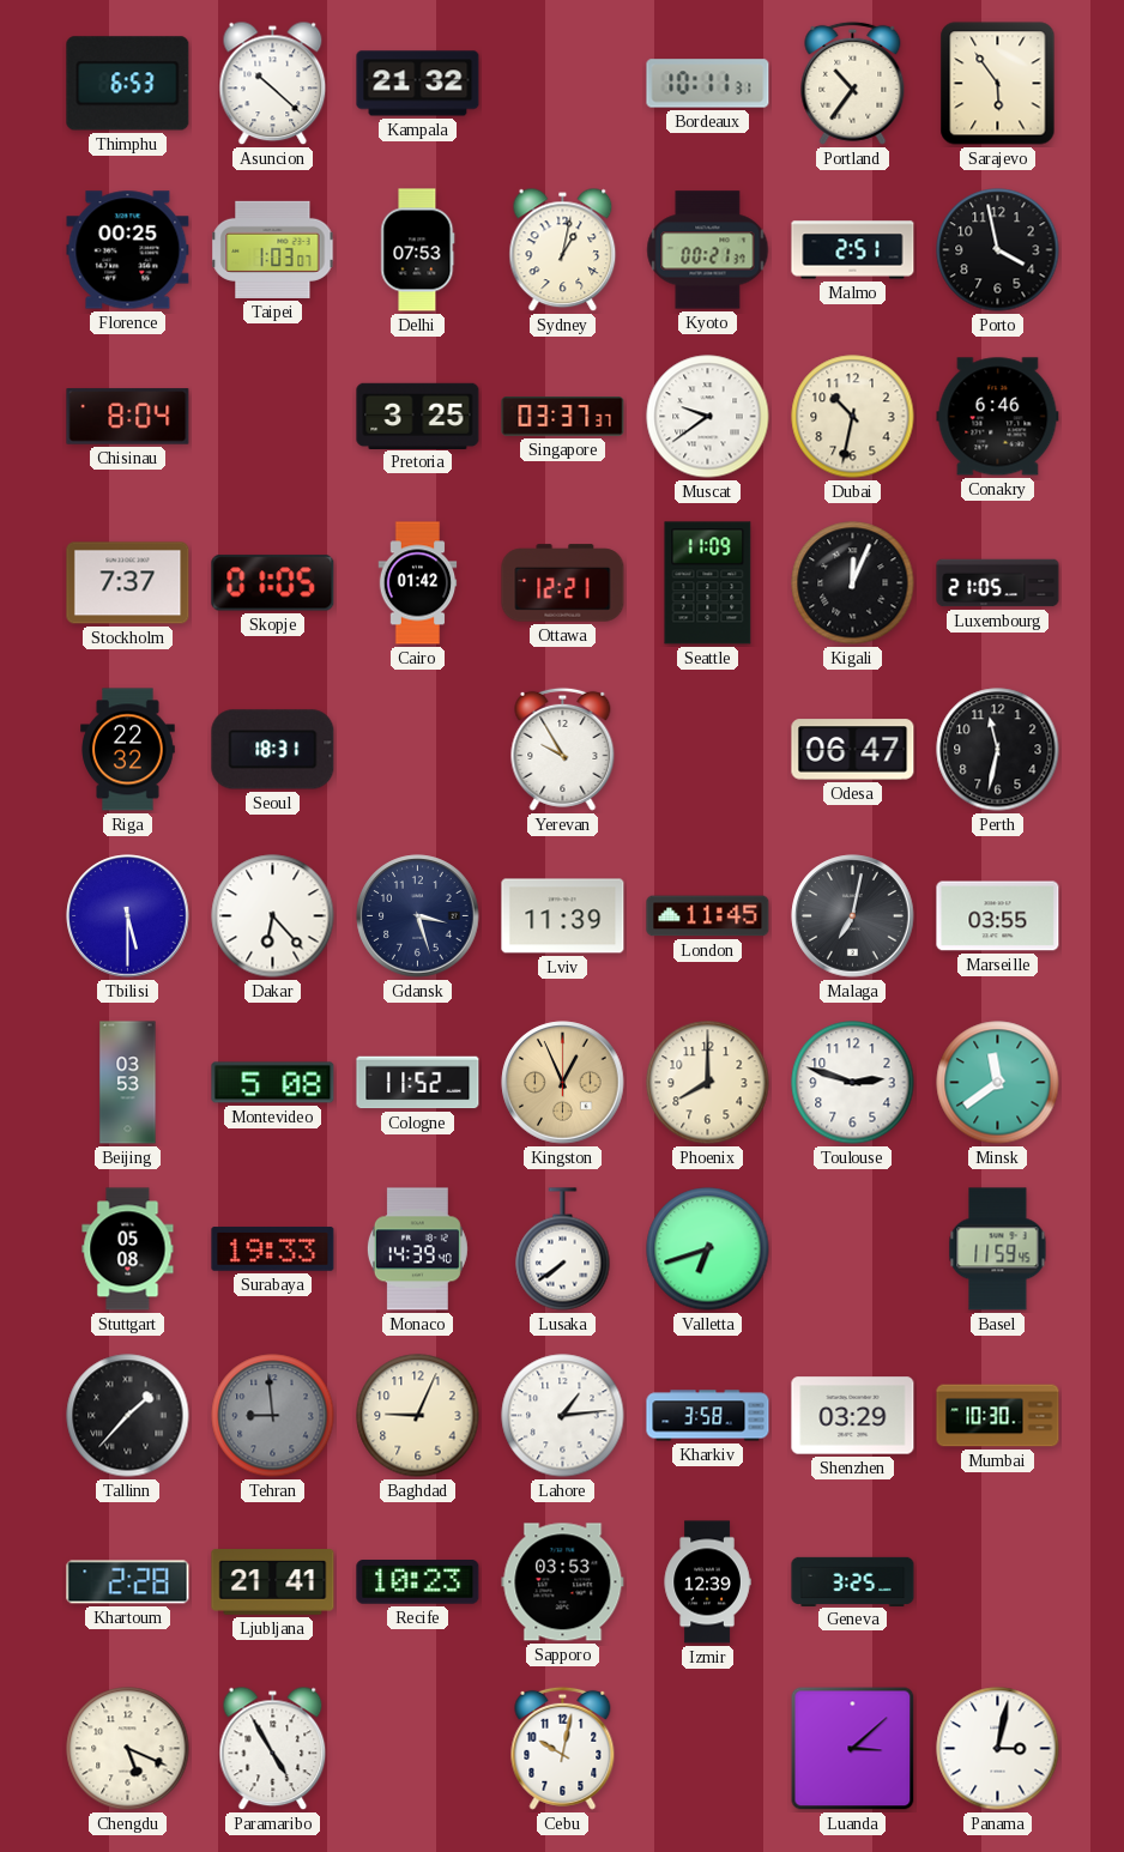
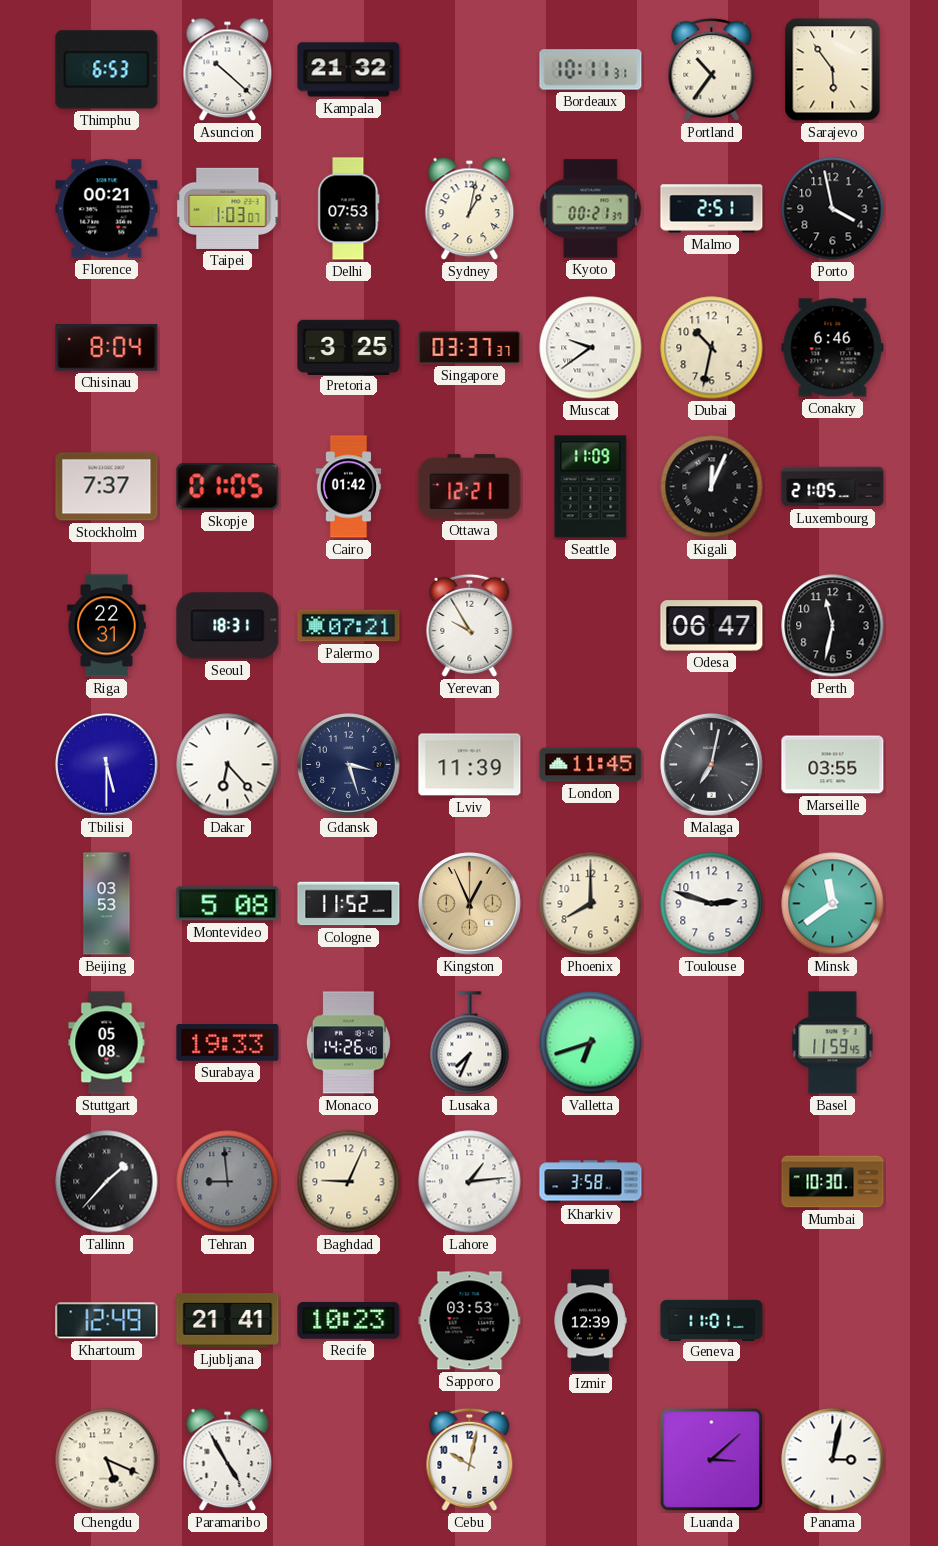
Florence: 00:25 -> 00:21 (107, 209)
Riga: 22:32 -> 22:31 (107, 626)
Palermo: none -> 07:21 (349, 626)
Monaco: 14:39 -> 14:26 (348, 1043)
Lusaka: 7:39 -> 7:34 (470, 1043)
Shenzhen: 03:29 -> none (853, 1416)
Khartoum: 2:28 -> 12:49 (107, 1321)
Geneva: 3:25 -> 11:01 (712, 1320)
